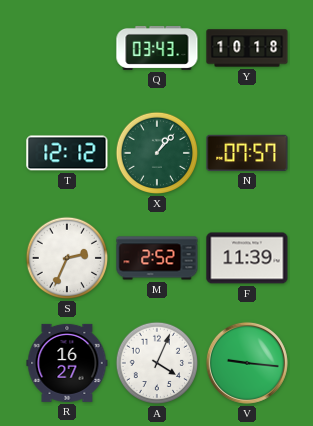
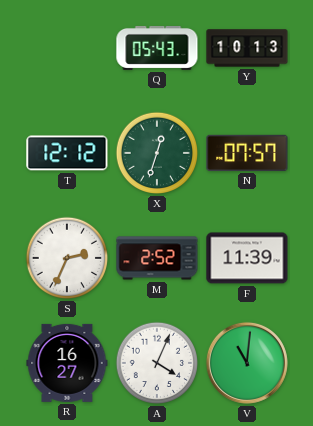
Q: 03:43 -> 05:43 (157, 48)
Y: 10:18 -> 10:13 (247, 48)
X: 1:07 -> 12:33 (157, 153)
V: 9:16 -> 11:01 (247, 363)
